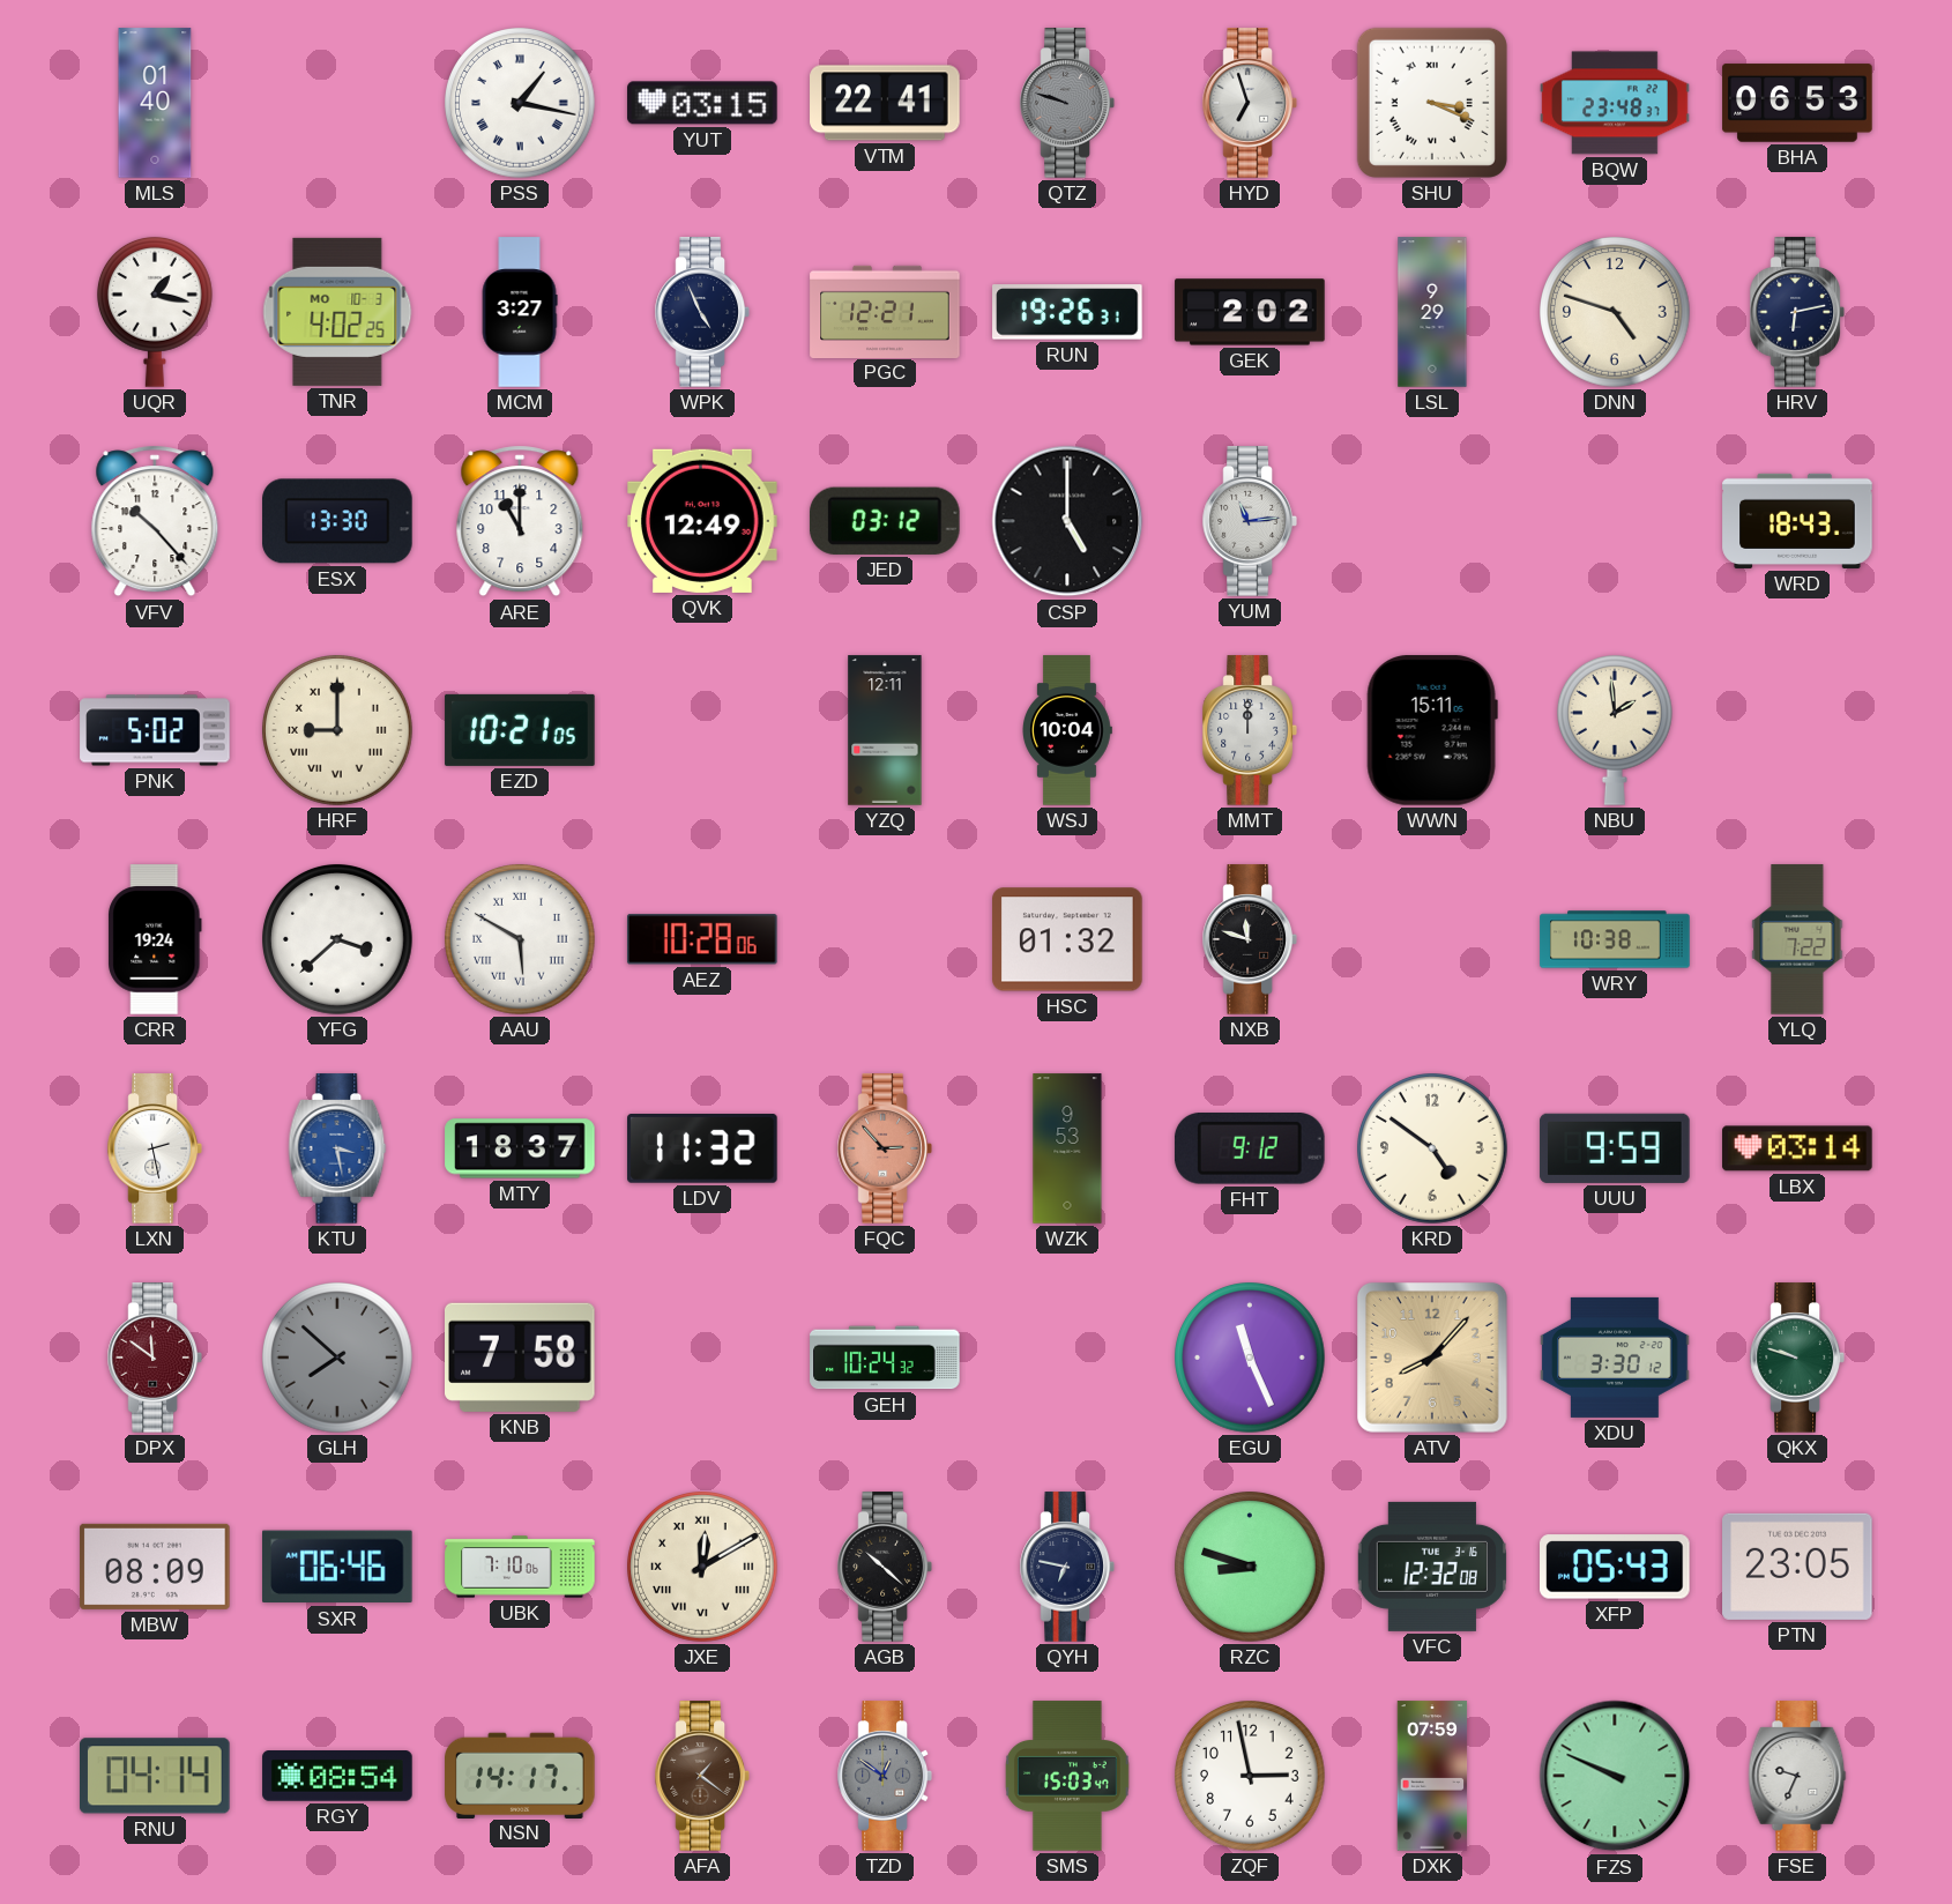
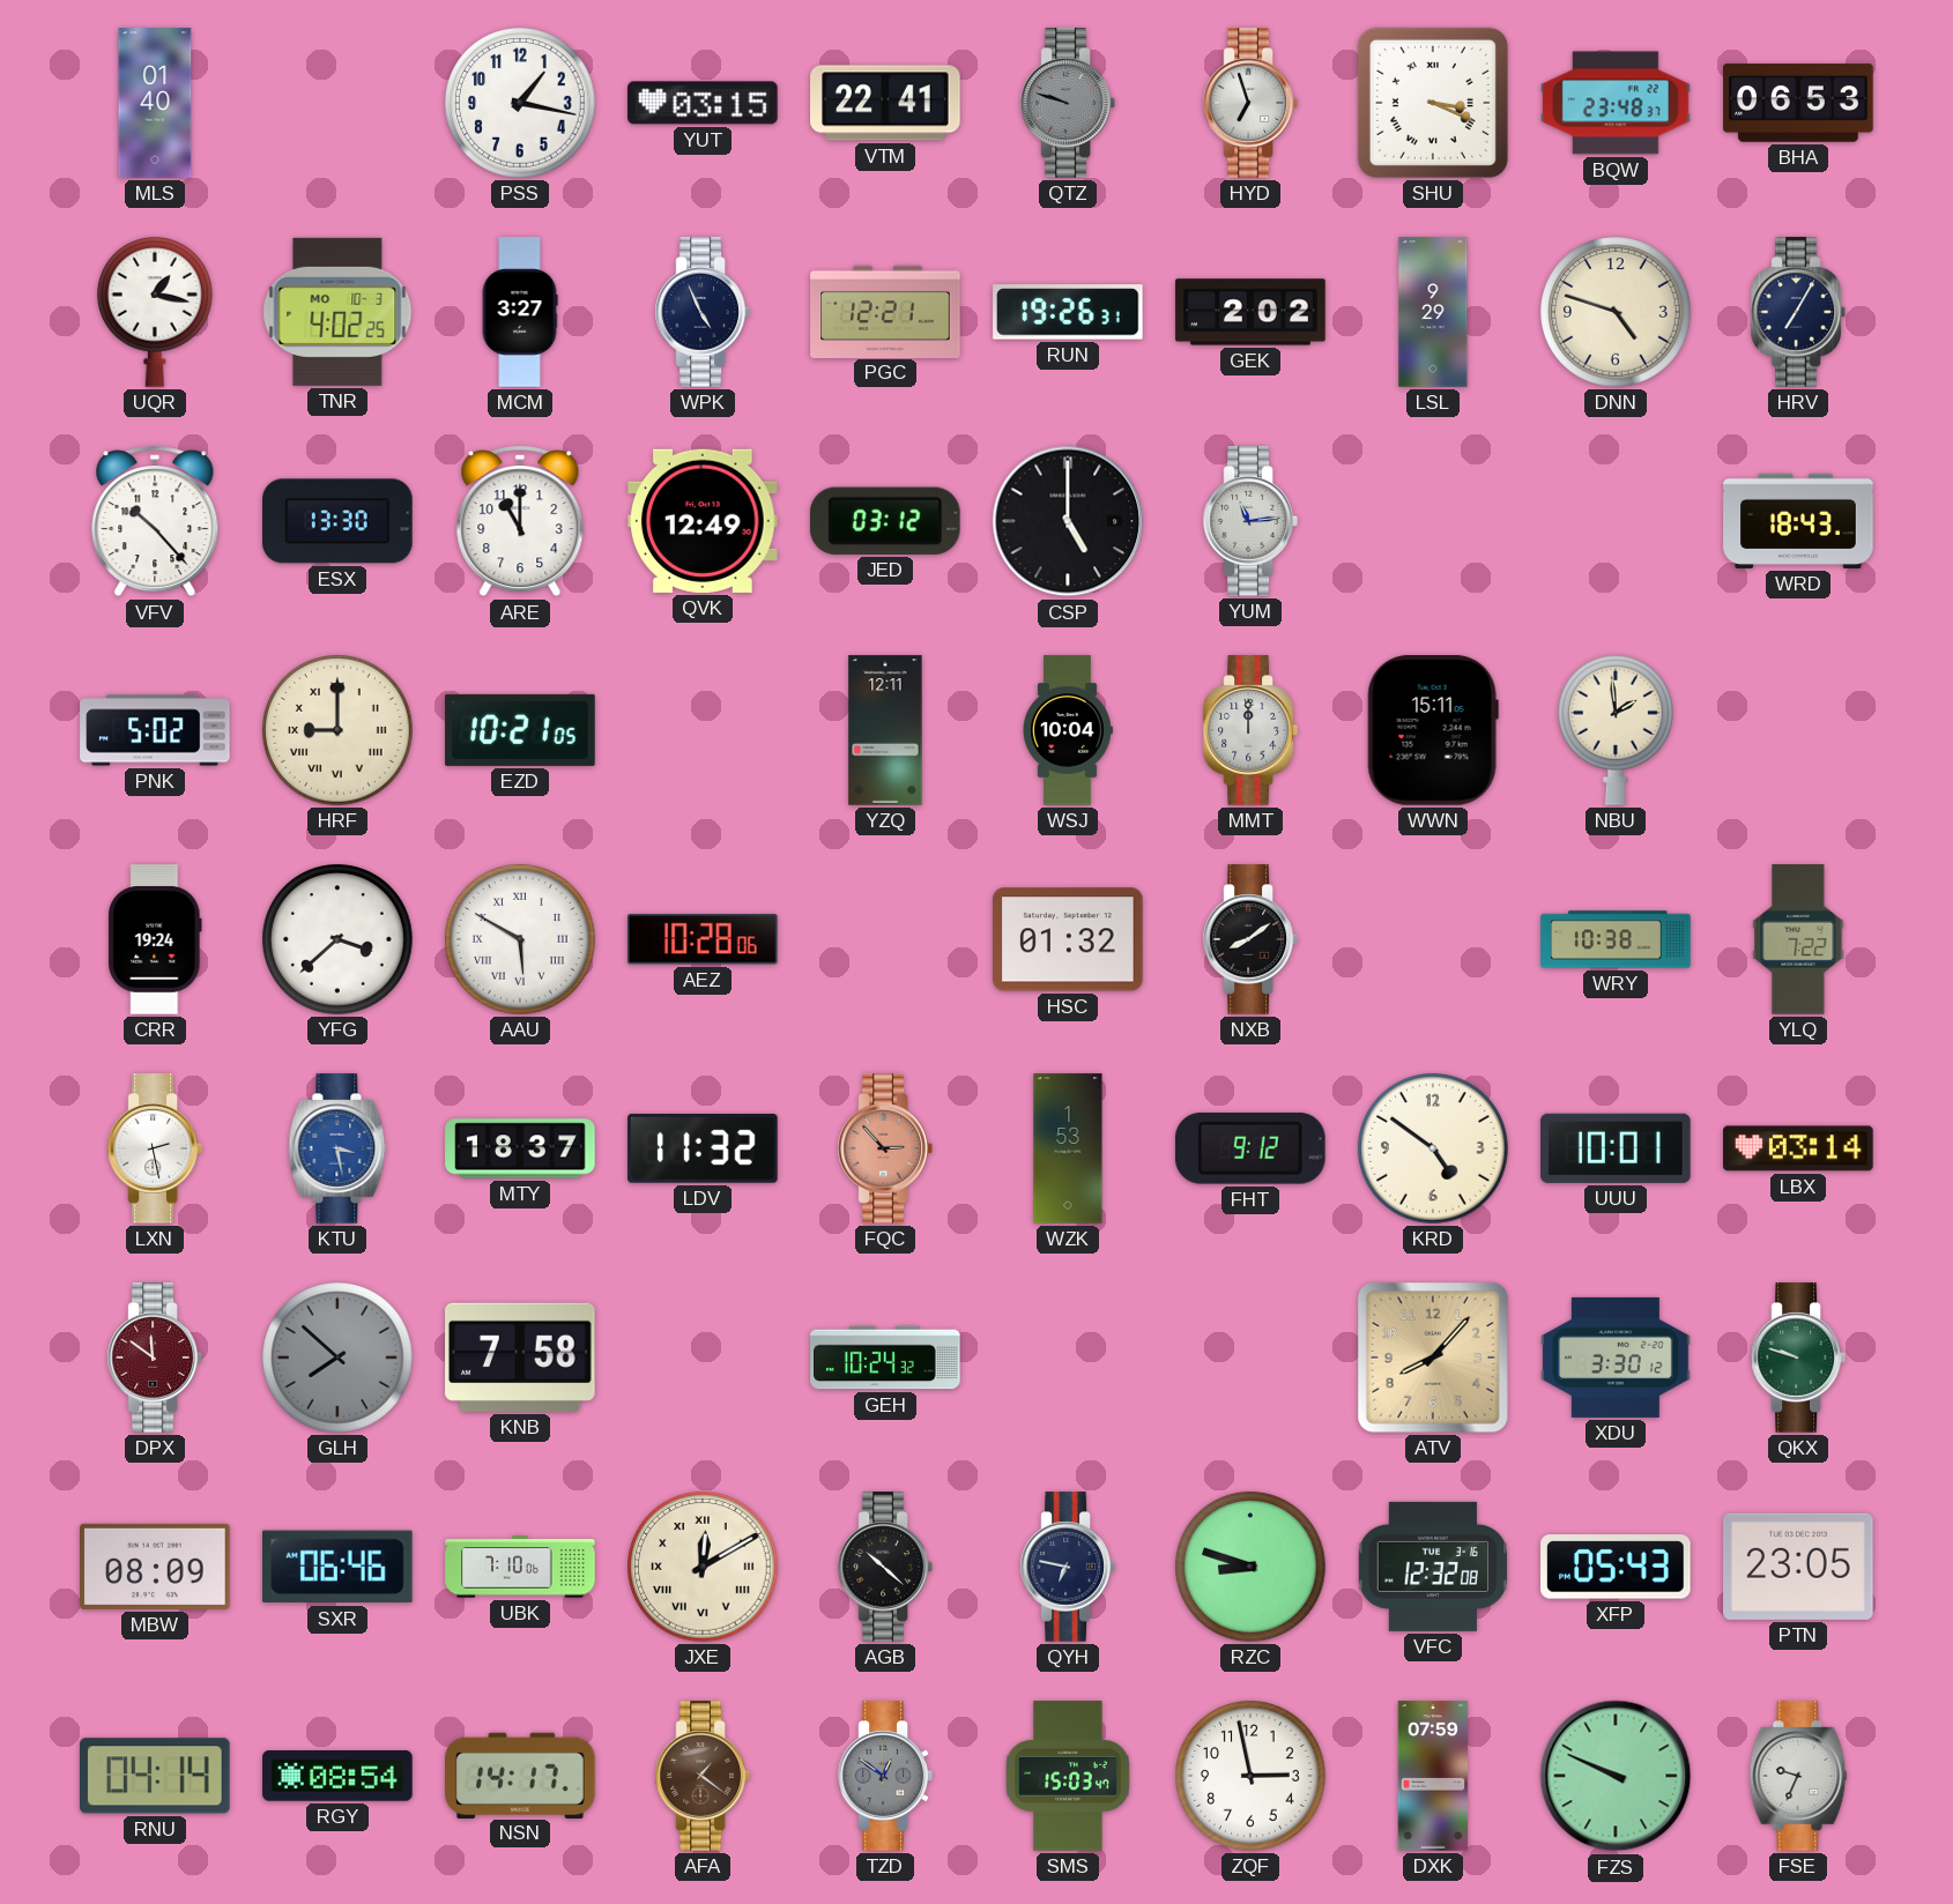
PSS numerals: Roman -> Arabic (521, 104)
HRV: 6:13 -> 7:05 (1798, 312)
NXB: 11:48 -> 8:09 (1250, 939)
WZK: 9:53 -> 1:53 (1068, 1148)
UUU: 9:59 -> 10:01 (1616, 1148)
EGU: 11:26 -> none (1251, 1359)
